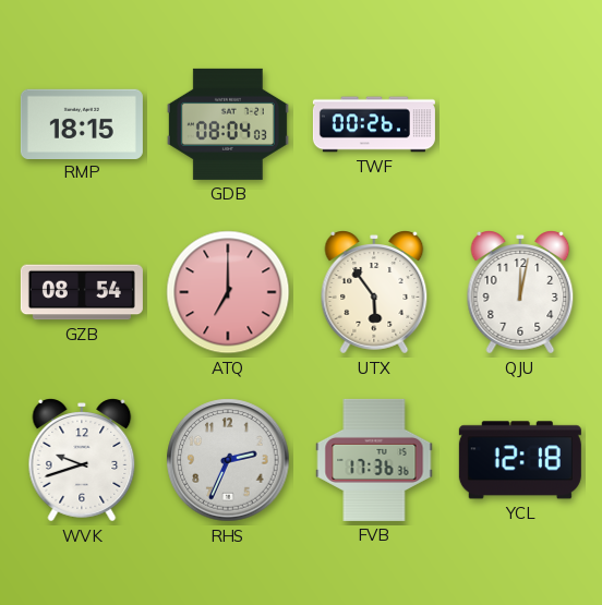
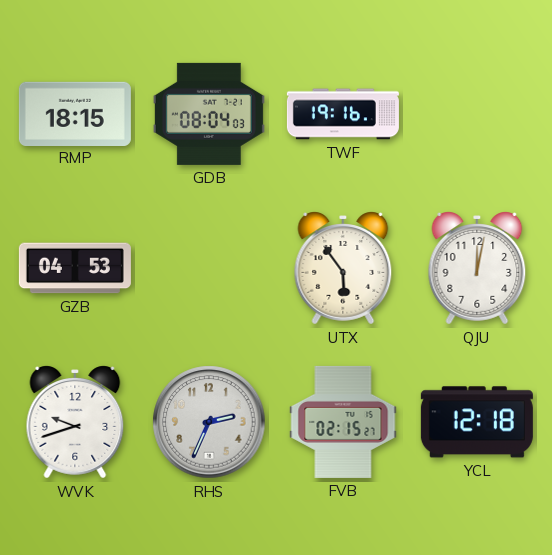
TWF: 00:26 -> 19:16 (343, 114)
GZB: 08:54 -> 04:53 (75, 268)
ATQ: 7:00 -> none (228, 292)
FVB: 17:36 -> 02:15 (343, 422)
